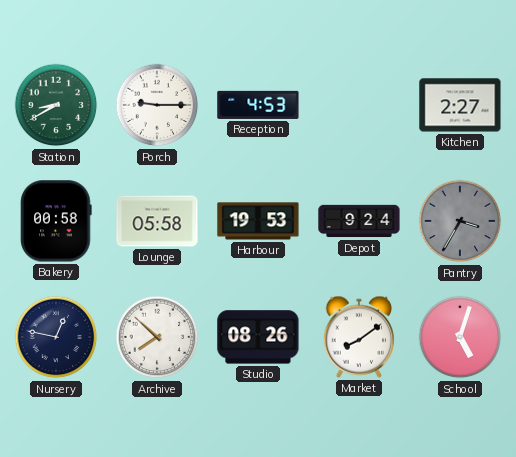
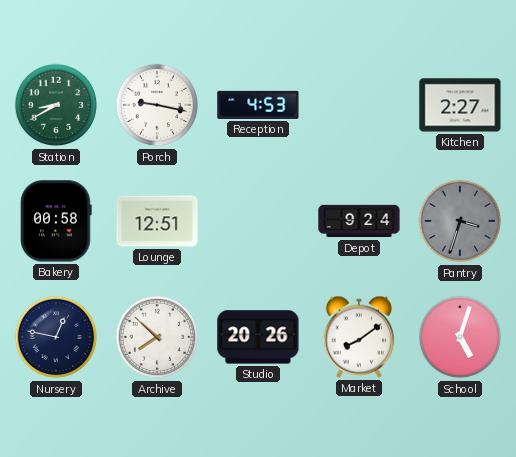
Porch: 9:15 -> 9:17 (157, 105)
Lounge: 05:58 -> 12:51 (157, 221)
Harbour: 19:53 -> none (258, 221)
Pantry: 3:35 -> 3:33 (460, 221)
Studio: 08:26 -> 20:26 (258, 337)
